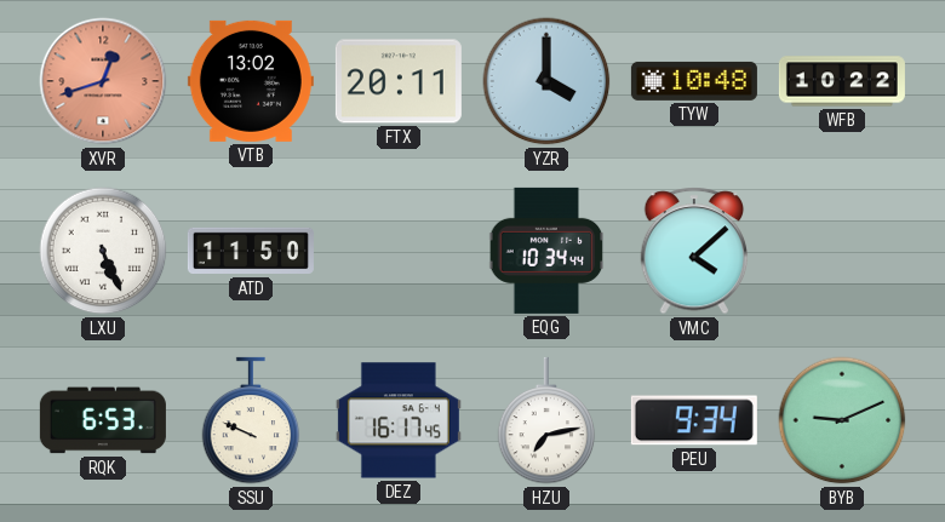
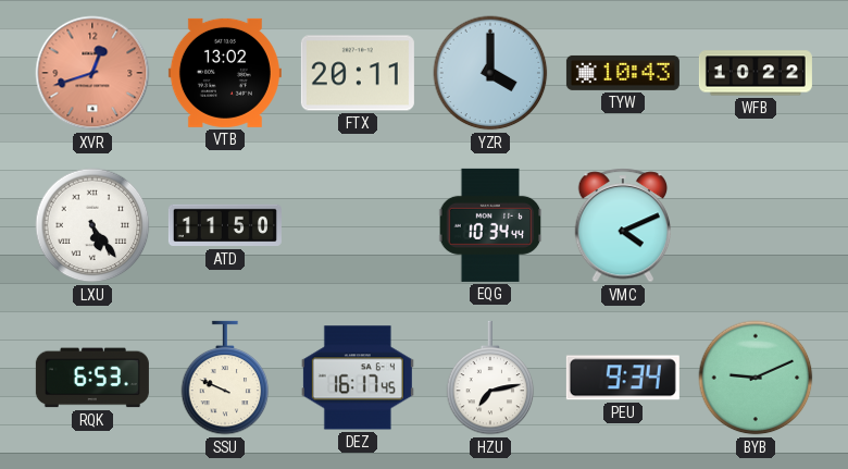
TYW: 10:48 -> 10:43 (623, 73)
LXU: 5:26 -> 5:24 (92, 225)
VMC: 4:08 -> 4:11 (623, 225)
